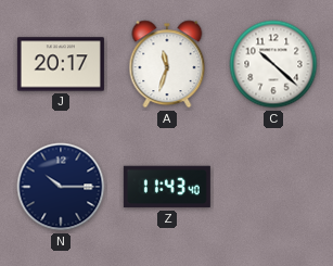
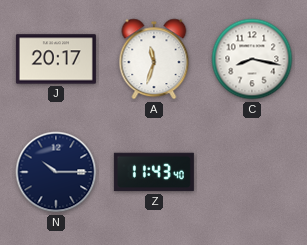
C: 10:22 -> 8:17 (252, 59)
